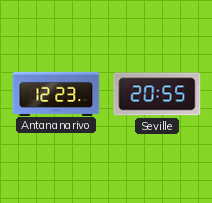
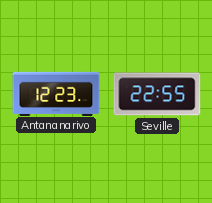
Seville: 20:55 -> 22:55 (157, 94)
